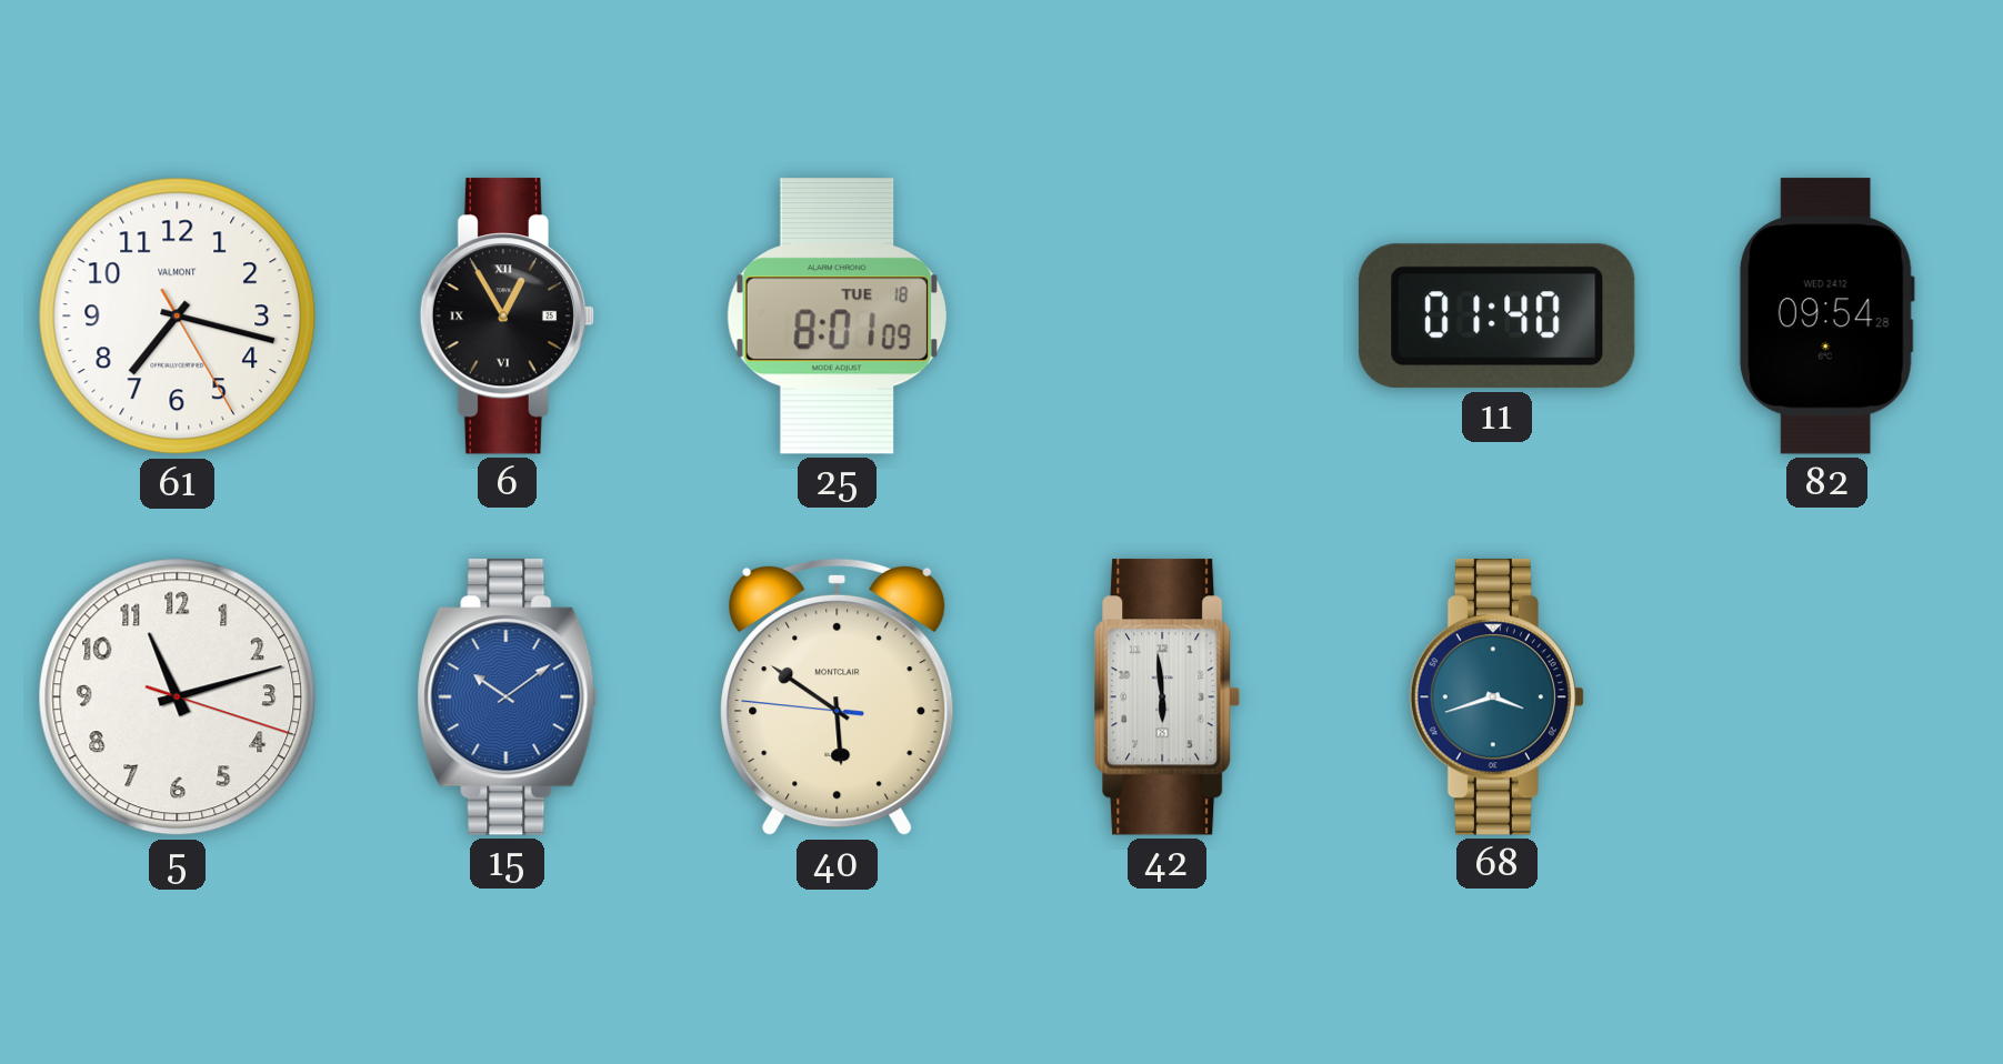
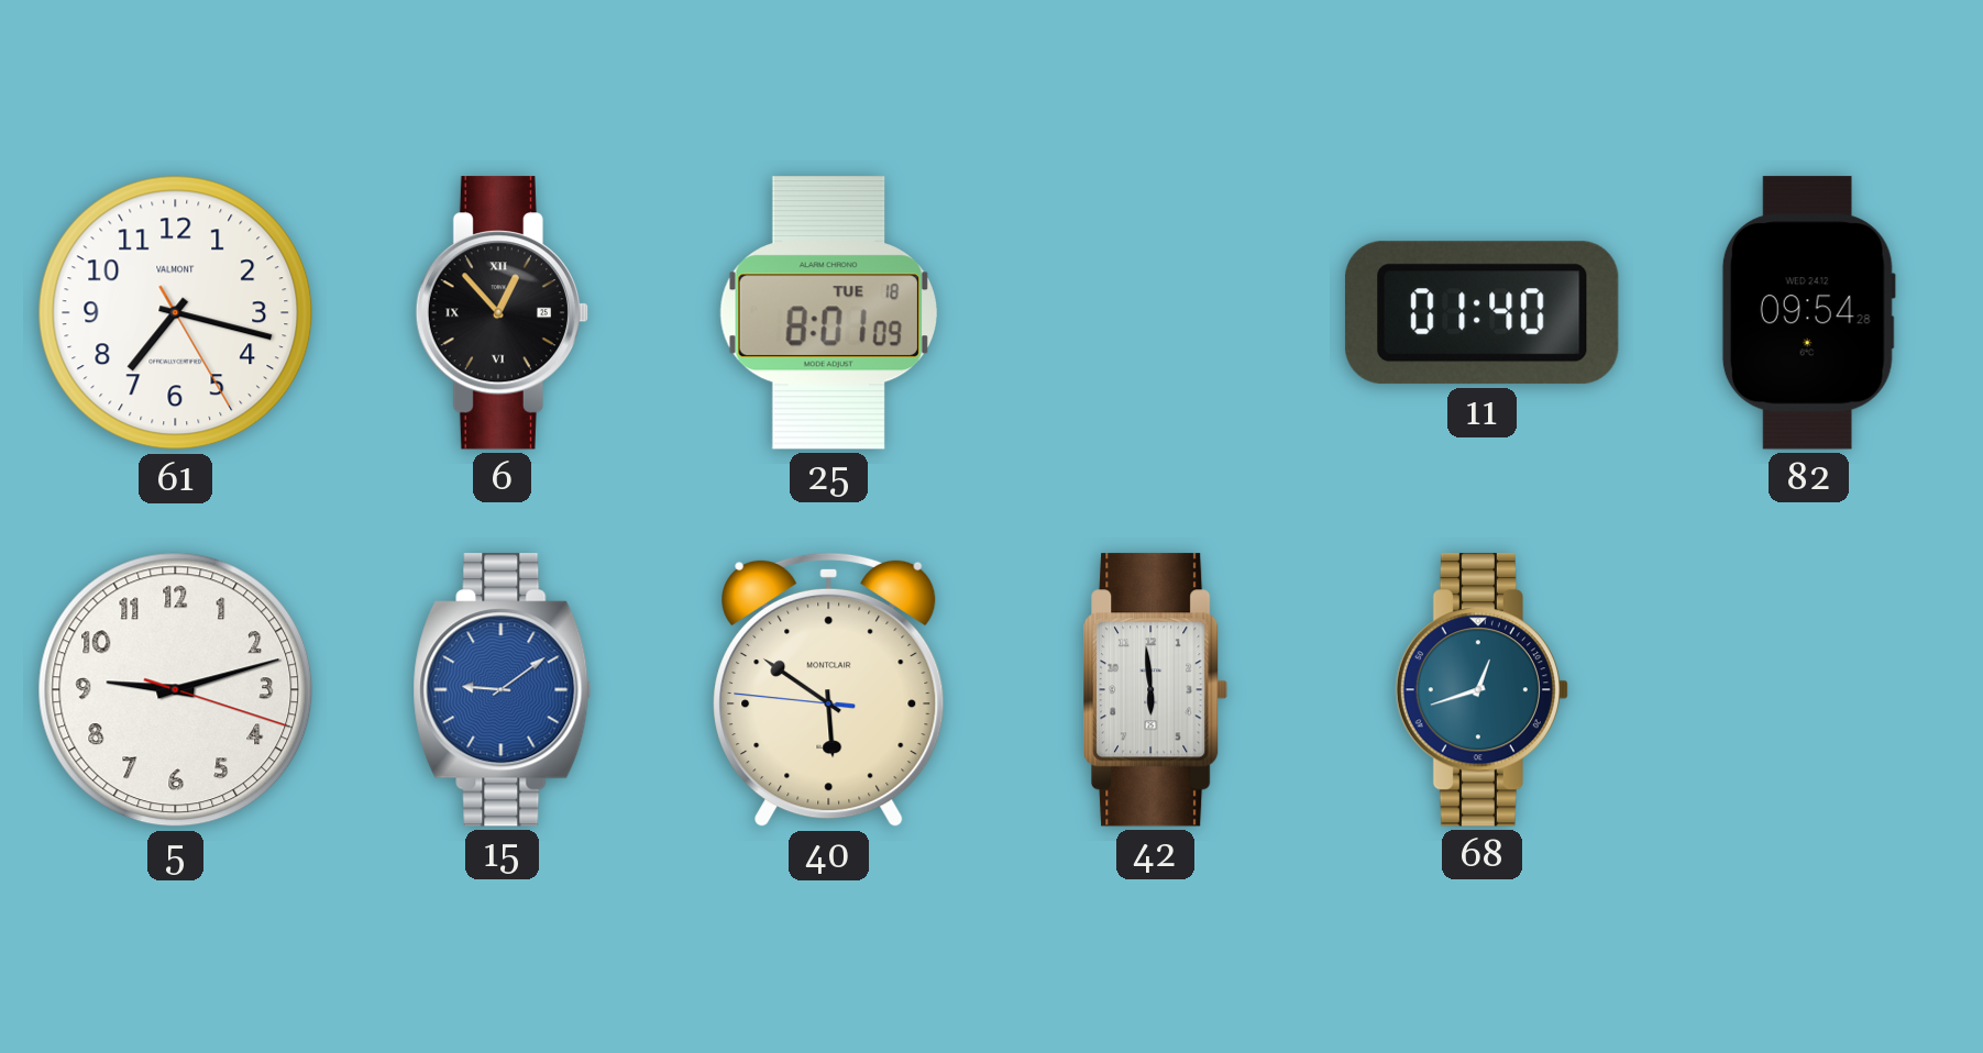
6: 12:55 -> 12:53 (502, 313)
5: 11:12 -> 9:12 (176, 690)
15: 10:09 -> 9:09 (503, 690)
68: 3:42 -> 12:42 (1481, 690)
